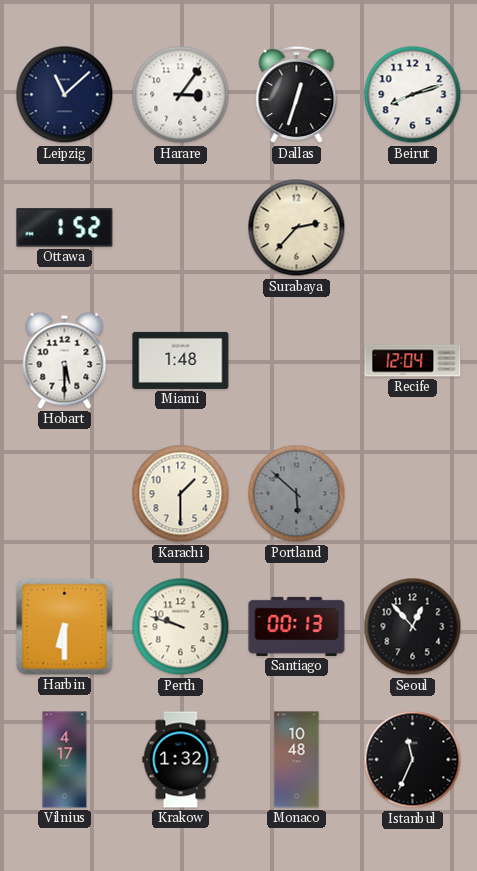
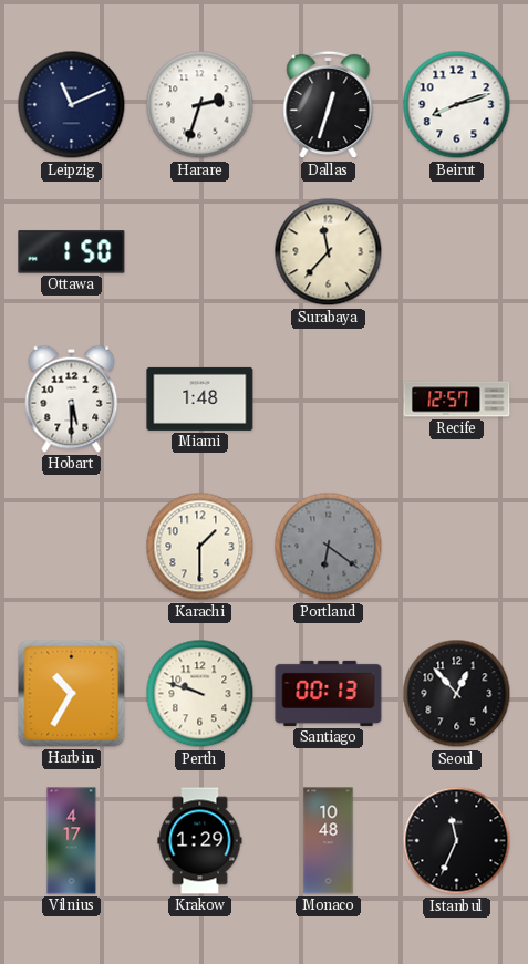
Leipzig: 11:08 -> 11:11 (72, 105)
Harare: 3:06 -> 2:33 (200, 105)
Ottawa: 1:52 -> 1:50 (72, 252)
Surabaya: 2:37 -> 11:37 (329, 252)
Recife: 12:04 -> 12:57 (457, 400)
Portland: 5:52 -> 6:21 (329, 547)
Harbin: 6:30 -> 10:35 (72, 694)
Krakow: 1:32 -> 1:29 (200, 841)
